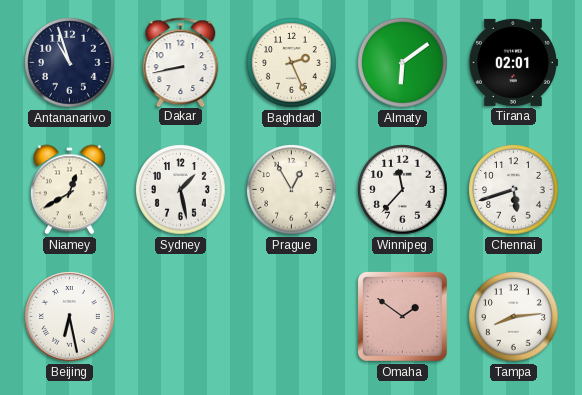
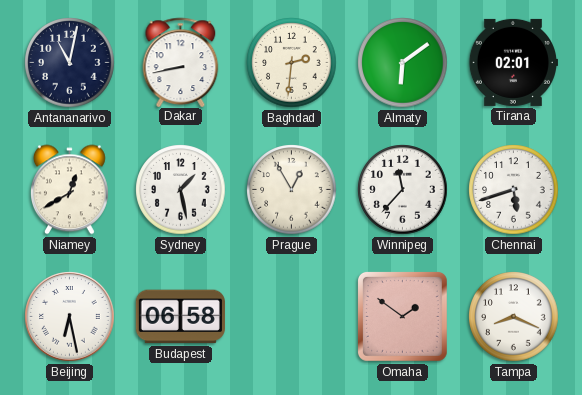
Antananarivo: 10:57 -> 11:02 (70, 63)
Baghdad: 2:26 -> 2:31 (292, 63)
Budapest: none -> 06:58 (180, 317)
Tampa: 8:14 -> 8:19 (514, 317)
